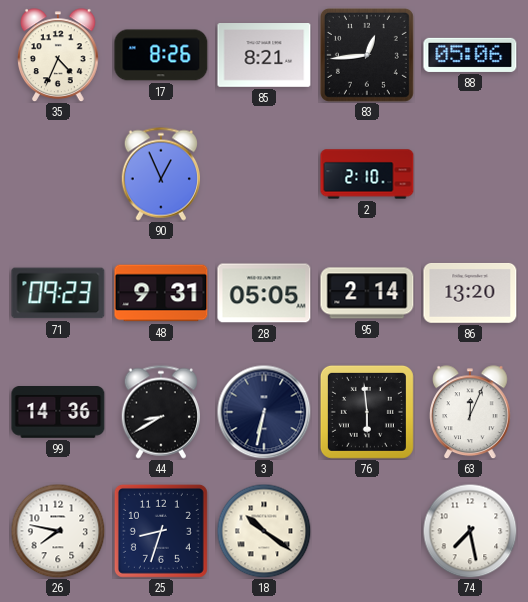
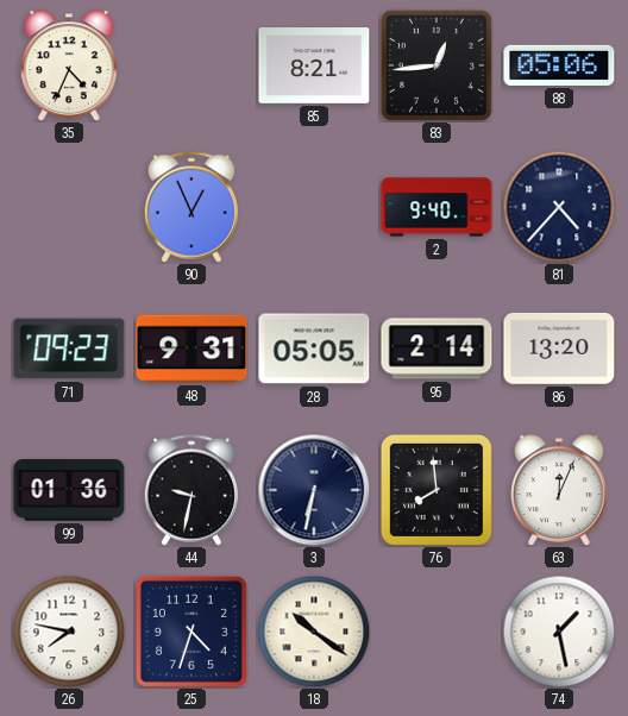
17: 8:26 -> none (161, 55)
2: 2:10 -> 9:40 (437, 207)
81: none -> 4:37 (559, 207)
99: 14:36 -> 01:36 (69, 491)
44: 8:40 -> 9:32 (191, 490)
76: 5:59 -> 7:59 (437, 490)
25: 8:33 -> 4:33 (191, 632)
74: 7:28 -> 1:28 (559, 632)
